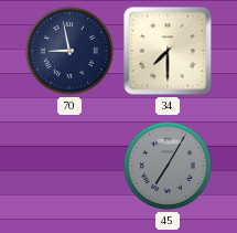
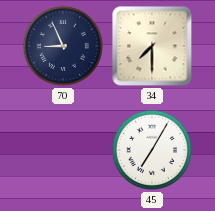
70: 8:58 -> 8:56 (63, 46)
45 dial: grey -> white (152, 150)
